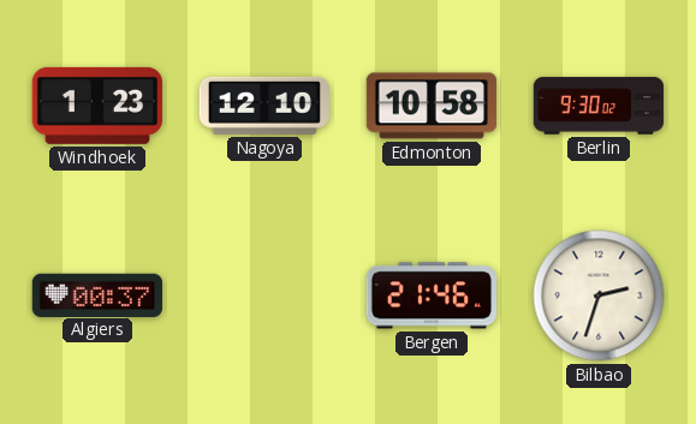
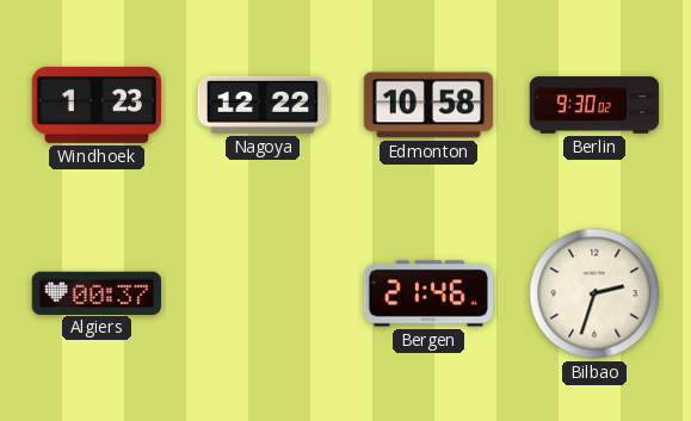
Nagoya: 12:10 -> 12:22 (261, 105)
